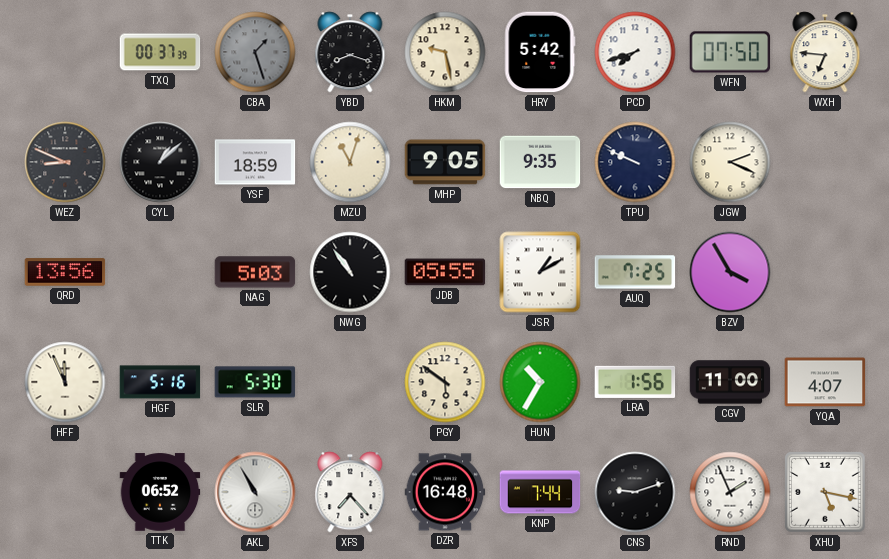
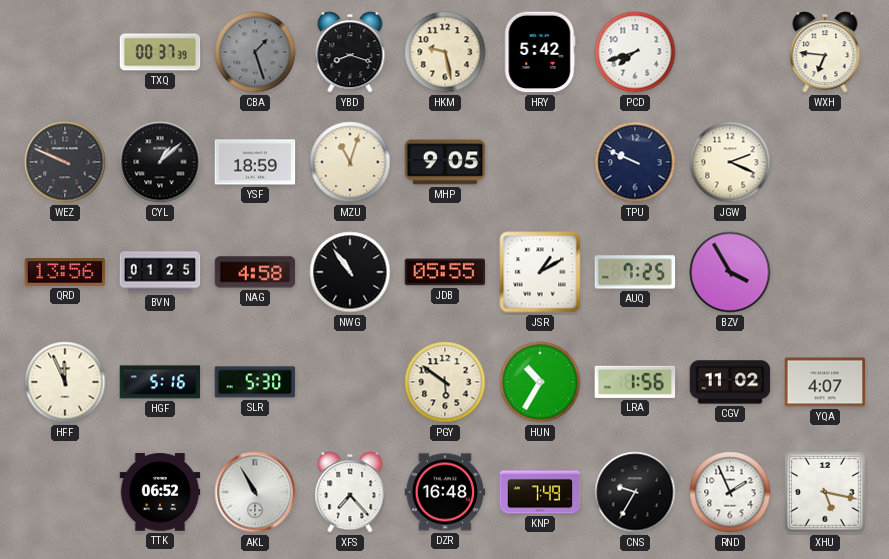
WFN: 07:50 -> none (730, 52)
WEZ: 8:49 -> 9:49 (65, 162)
NBQ: 9:35 -> none (540, 162)
BVN: none -> 01:25 (160, 272)
NAG: 5:03 -> 4:58 (255, 272)
CGV: 11:00 -> 11:02 (730, 382)
KNP: 7:44 -> 7:49 (540, 492)
CNS: 9:12 -> 9:35 (635, 492)
